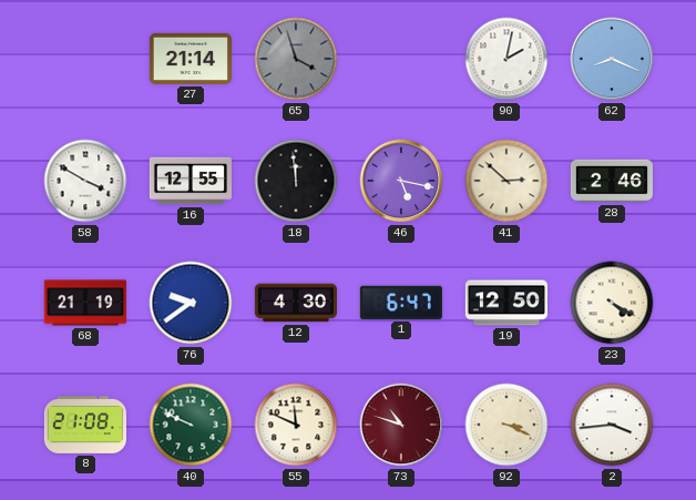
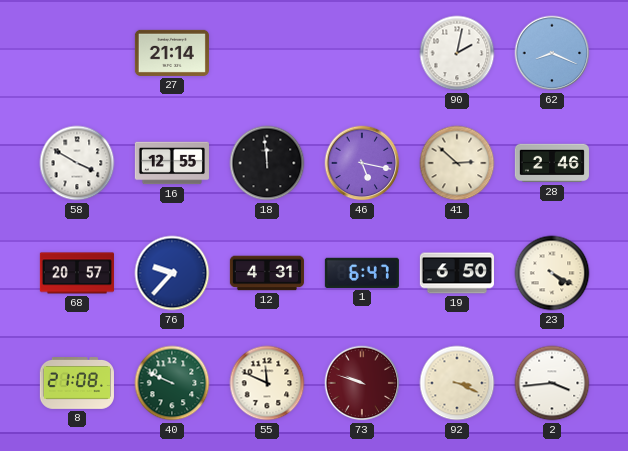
65: 3:57 -> none (296, 59)
68: 21:19 -> 20:57 (77, 273)
76: 9:39 -> 9:37 (172, 273)
12: 4:30 -> 4:31 (267, 273)
19: 12:50 -> 6:50 (457, 273)
73: 10:48 -> 9:48 (362, 383)
